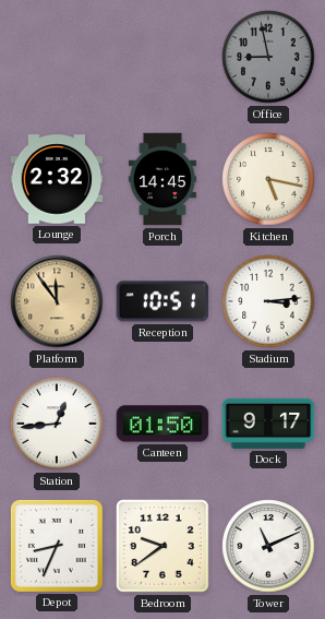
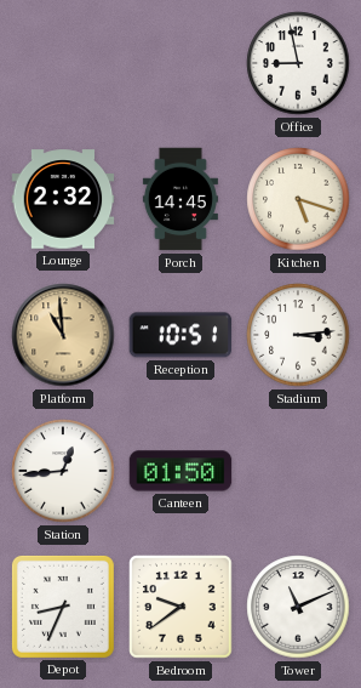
Office dial: grey -> white (298, 63)
Kitchen: 5:17 -> 5:18 (298, 199)
Platform: 11:54 -> 10:59 (63, 335)
Dock: 9:17 -> none (268, 424)
